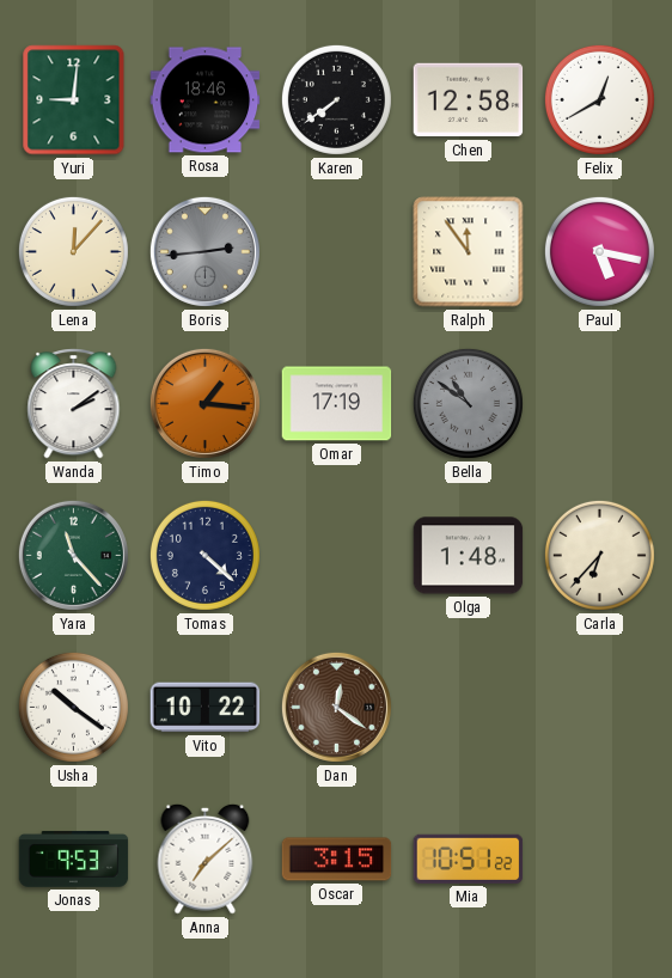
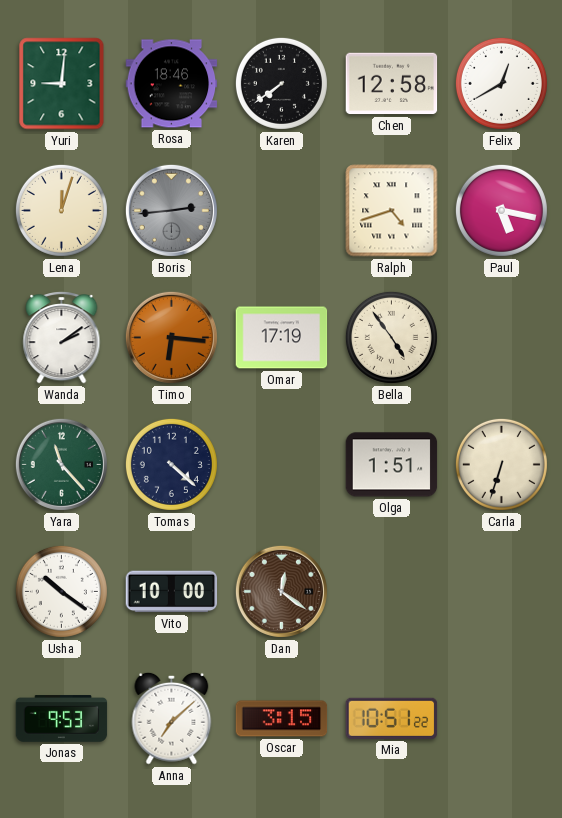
Lena: 12:07 -> 12:03 (61, 210)
Ralph: 11:54 -> 4:42 (392, 211)
Timo: 1:16 -> 6:16 (171, 337)
Bella: 10:51 -> 4:54 (391, 337)
Bella dial: grey -> cream (391, 337)
Olga: 1:48 -> 1:51 (392, 465)
Carla: 6:37 -> 6:33 (501, 464)
Vito: 10:22 -> 10:00 (172, 592)
